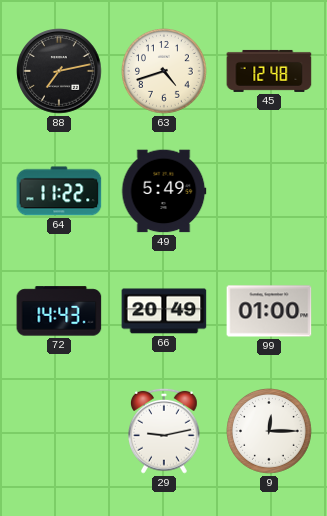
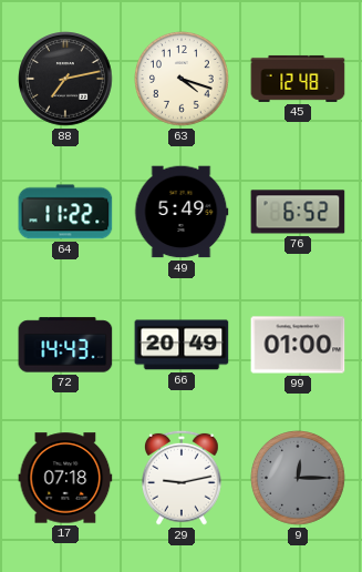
63: 4:42 -> 4:18 (183, 80)
76: none -> 6:52 (298, 212)
17: none -> 07:18 (65, 478)
9 dial: white -> grey (299, 479)
